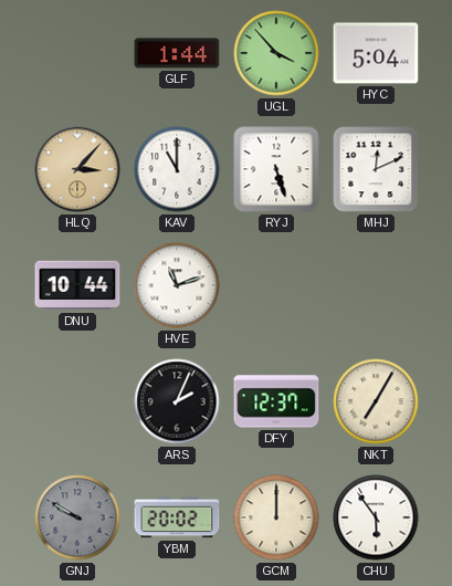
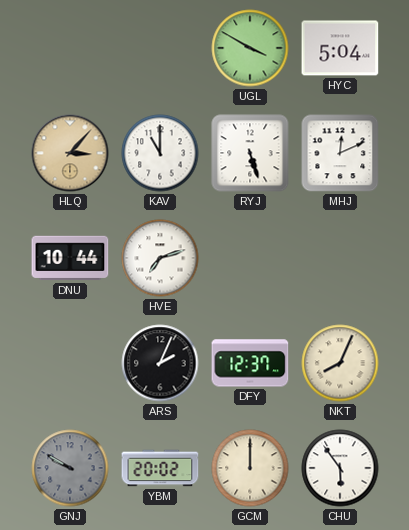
GLF: 1:44 -> none (177, 53)
UGL: 3:53 -> 3:50 (250, 48)
HVE: 11:12 -> 7:12 (160, 258)
NKT: 7:05 -> 8:04 (340, 363)
